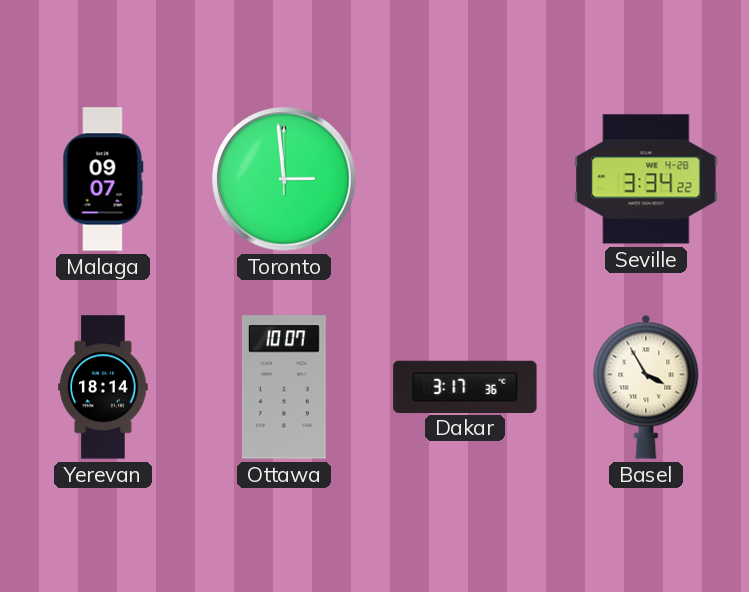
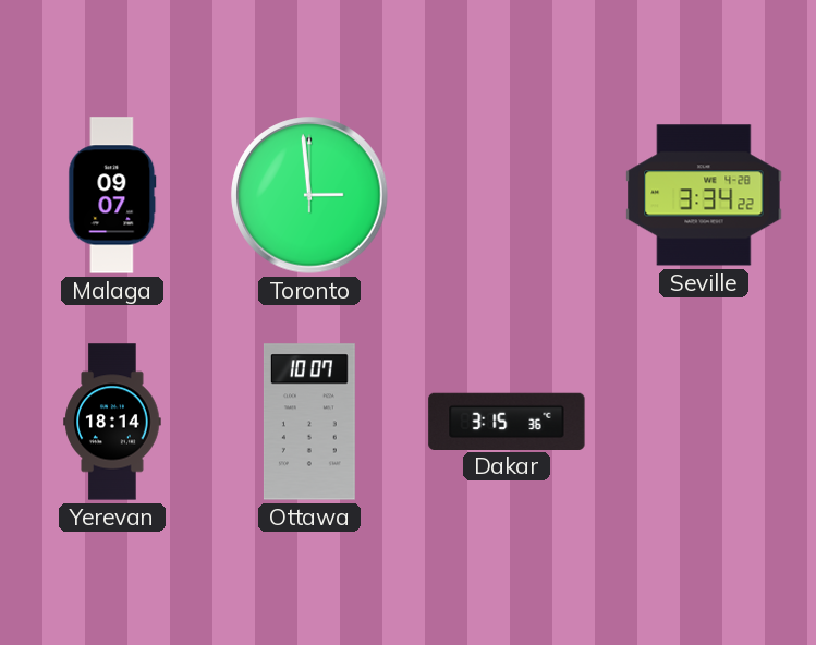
Dakar: 3:17 -> 3:15 (507, 421)
Basel: 3:55 -> none (646, 387)
